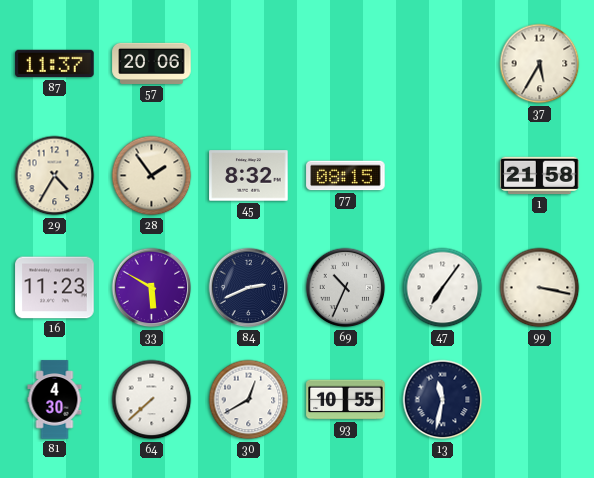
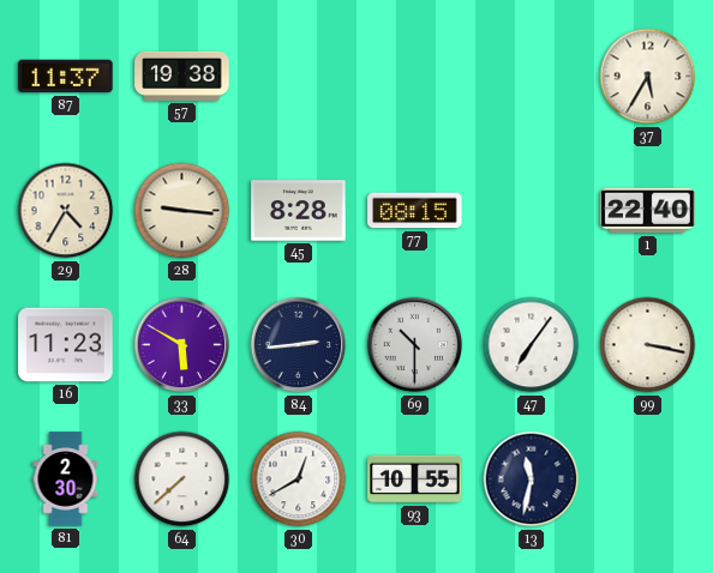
57: 20:06 -> 19:38 (182, 76)
28: 1:54 -> 9:16 (182, 211)
45: 8:32 -> 8:28 (299, 211)
1: 21:58 -> 22:40 (648, 211)
84: 2:41 -> 2:44 (299, 345)
69: 10:34 -> 10:30 (415, 345)
81: 4:30 -> 2:30 (66, 479)
